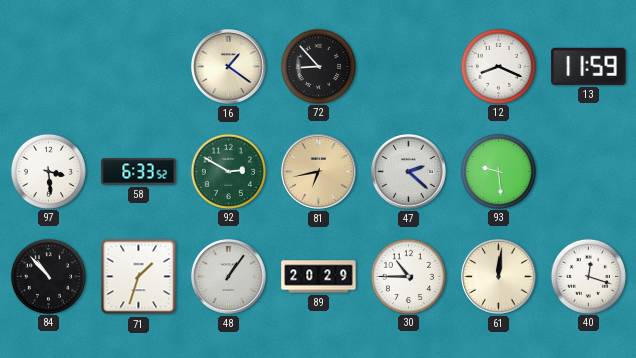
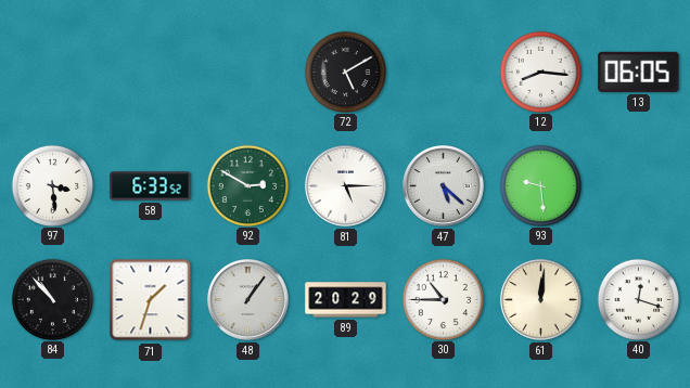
16: 1:21 -> none (229, 67)
72: 8:53 -> 5:10 (345, 72)
12: 8:19 -> 8:16 (540, 72)
13: 11:59 -> 06:05 (639, 72)
81: 6:43 -> 5:15 (346, 186)
81 dial: champagne -> white (346, 186)
47: 2:22 -> 5:22 (444, 186)
